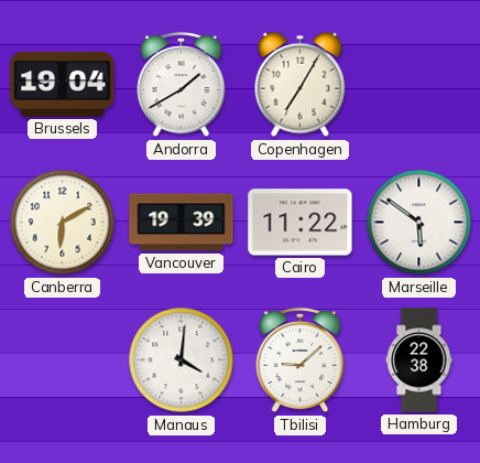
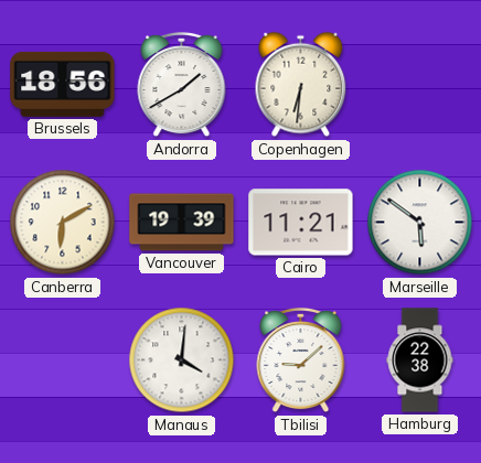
Brussels: 19:04 -> 18:56 (63, 84)
Copenhagen: 7:05 -> 6:31 (301, 85)
Cairo: 11:22 -> 11:21 (301, 223)
